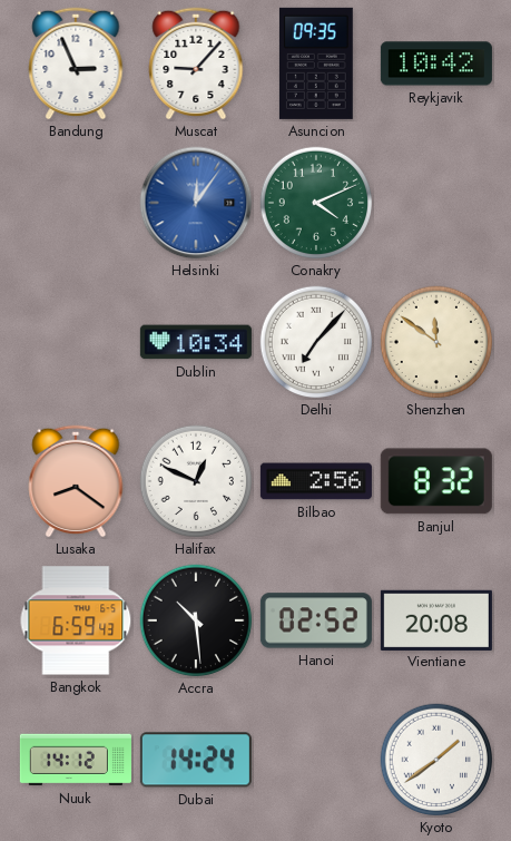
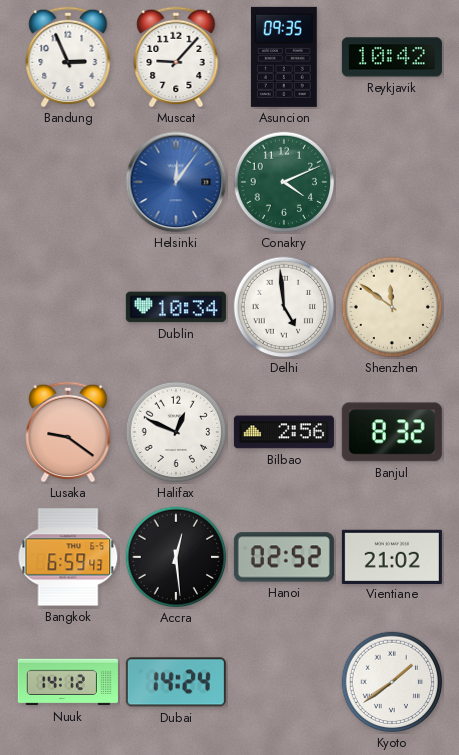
Delhi: 7:07 -> 4:59 (284, 307)
Lusaka: 8:21 -> 9:21 (68, 432)
Accra: 10:29 -> 12:29 (176, 557)
Vientiane: 20:08 -> 21:02 (392, 556)
